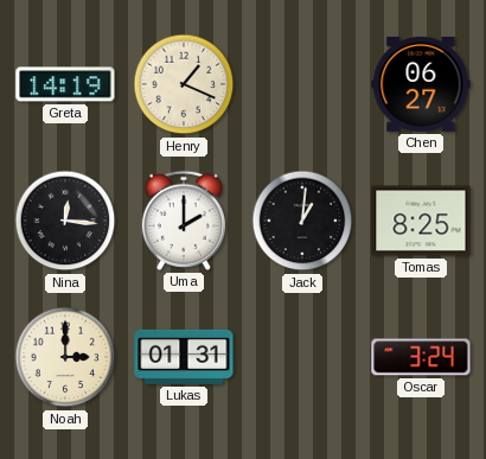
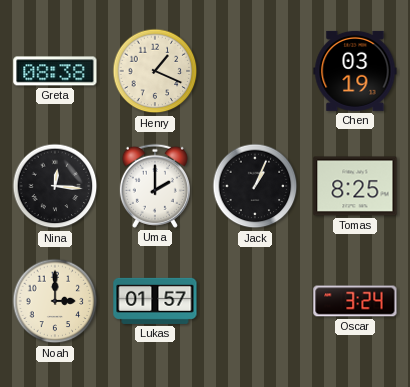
Greta: 14:19 -> 08:38 (55, 71)
Chen: 06:27 -> 03:19 (355, 71)
Jack: 1:01 -> 1:04 (255, 186)
Lukas: 01:31 -> 01:57 (155, 301)
